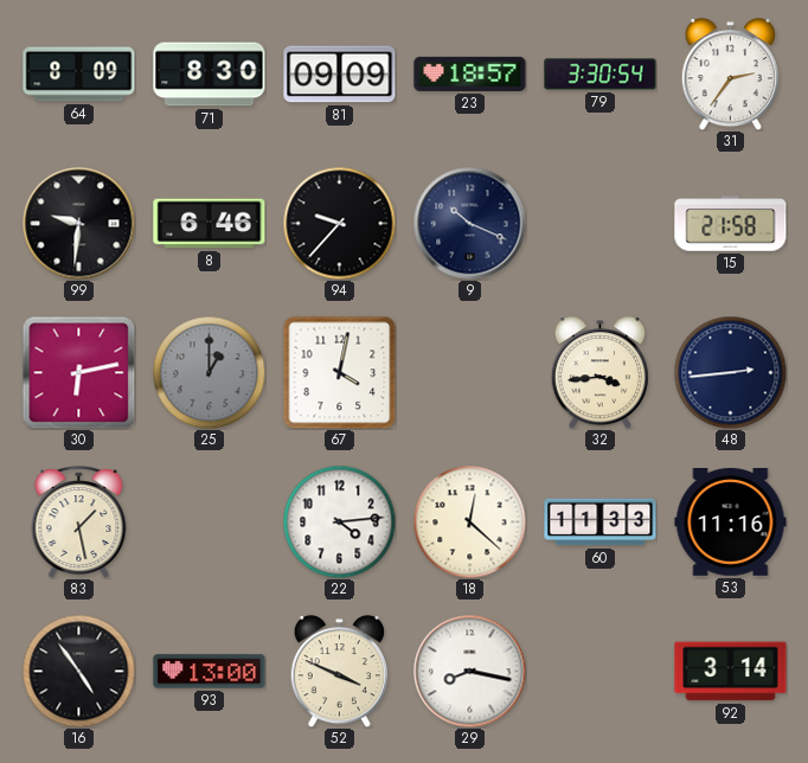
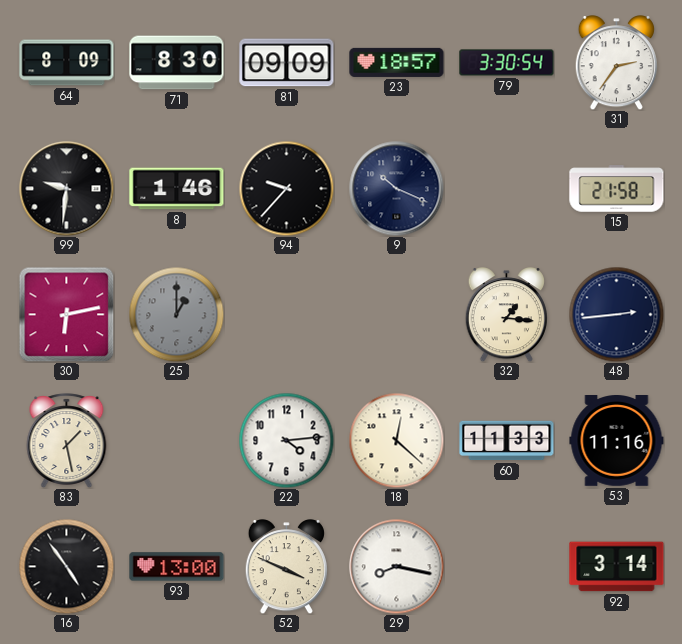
8: 6:46 -> 1:46 (177, 189)
67: 4:02 -> none (339, 372)
32: 3:44 -> 1:16 (506, 315)
